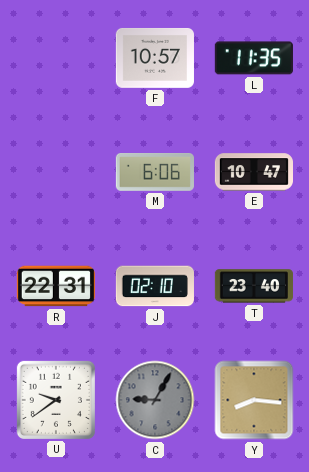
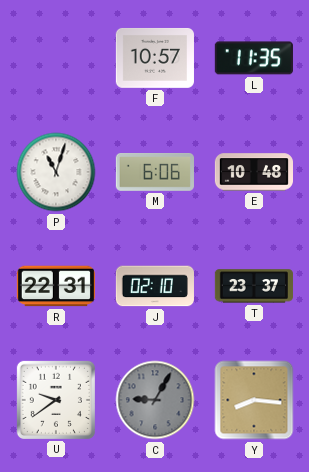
P: none -> 11:03 (56, 172)
E: 10:47 -> 10:48 (253, 172)
T: 23:40 -> 23:37 (254, 286)
